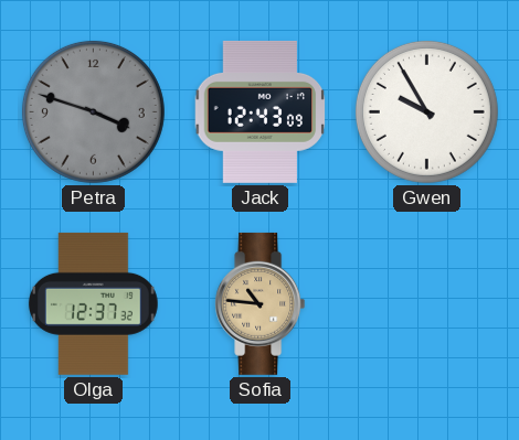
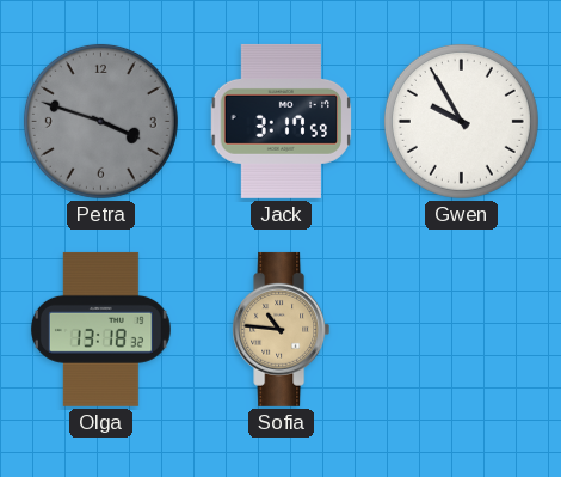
Jack: 12:43 -> 3:17 (282, 121)
Olga: 12:37 -> 13:18 (100, 329)
